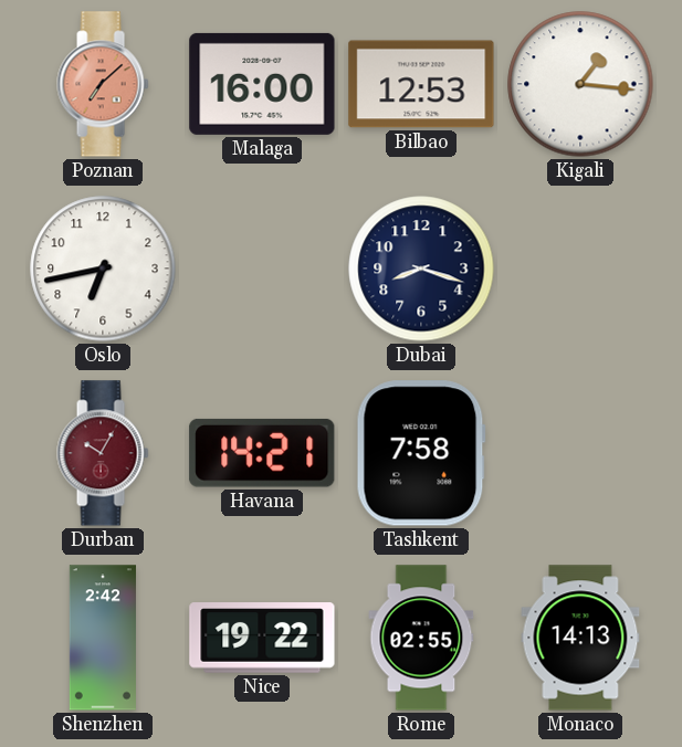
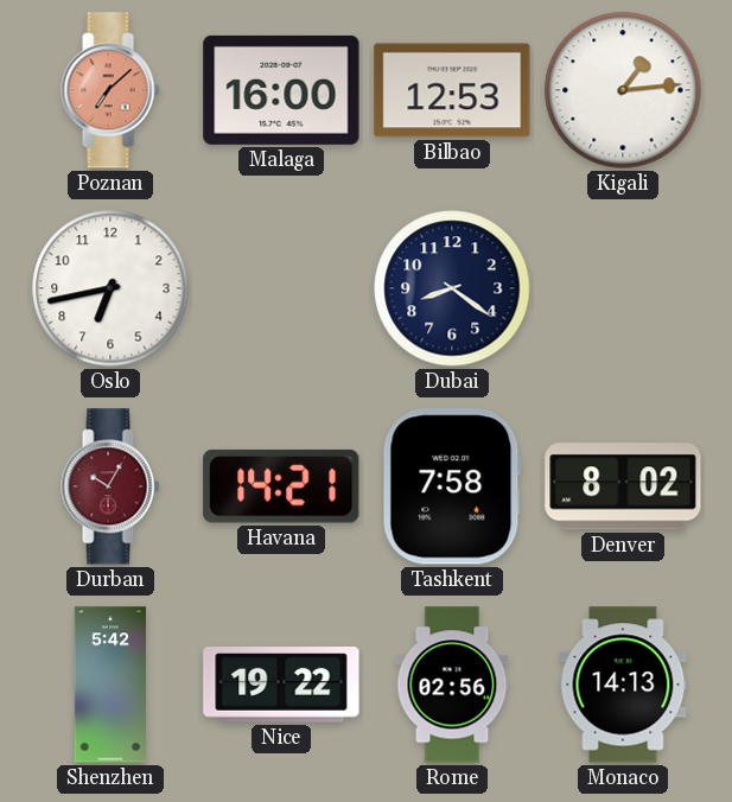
Kigali: 1:16 -> 1:14 (623, 90)
Dubai: 8:18 -> 8:21 (452, 288)
Denver: none -> 8:02 (623, 486)
Shenzhen: 2:42 -> 5:42 (110, 685)
Rome: 02:55 -> 02:56 (452, 685)
